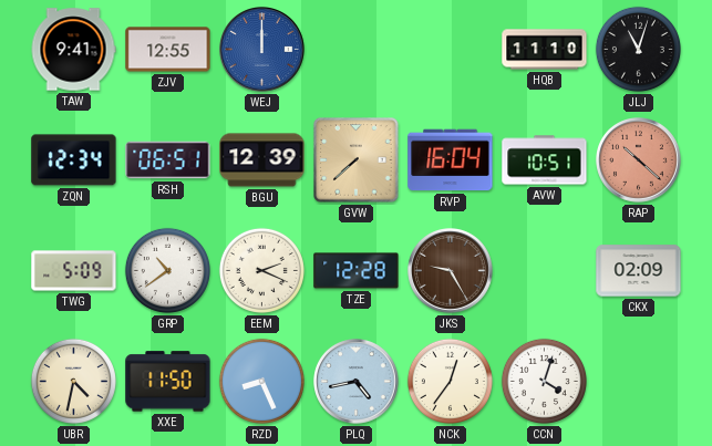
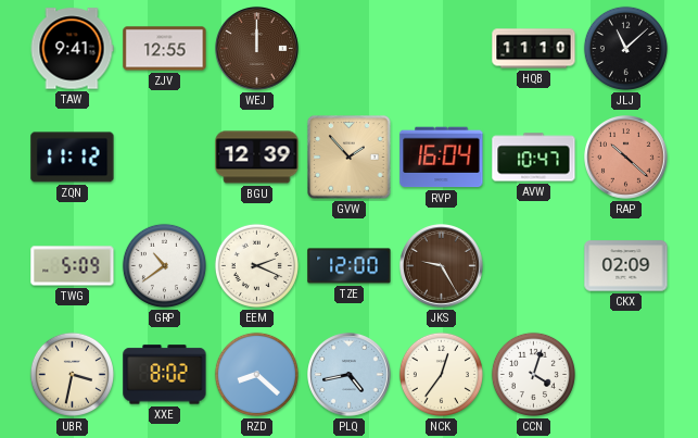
WEJ dial: blue -> brown (257, 49)
JLJ: 11:03 -> 11:08 (625, 48)
ZQN: 12:34 -> 11:12 (73, 158)
RSH: 06:51 -> none (168, 160)
GVW: 7:38 -> 1:53 (350, 158)
AVW: 10:51 -> 10:47 (534, 158)
TZE: 12:28 -> 12:00 (350, 266)
UBR: 4:32 -> 3:32 (72, 374)
XXE: 11:50 -> 8:02 (165, 375)
RZD: 8:26 -> 8:22 (256, 374)
